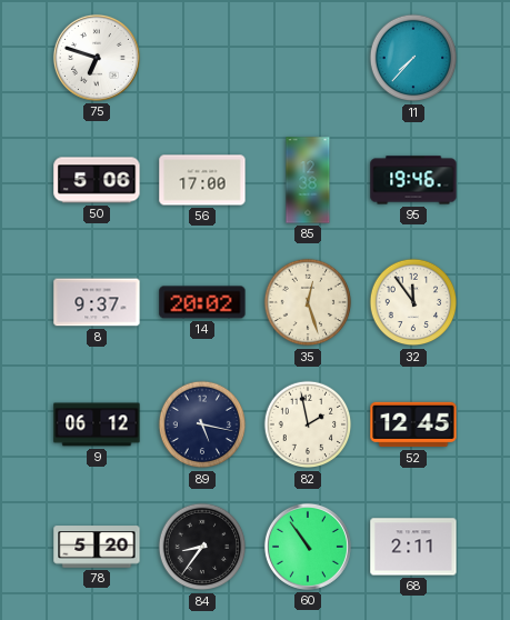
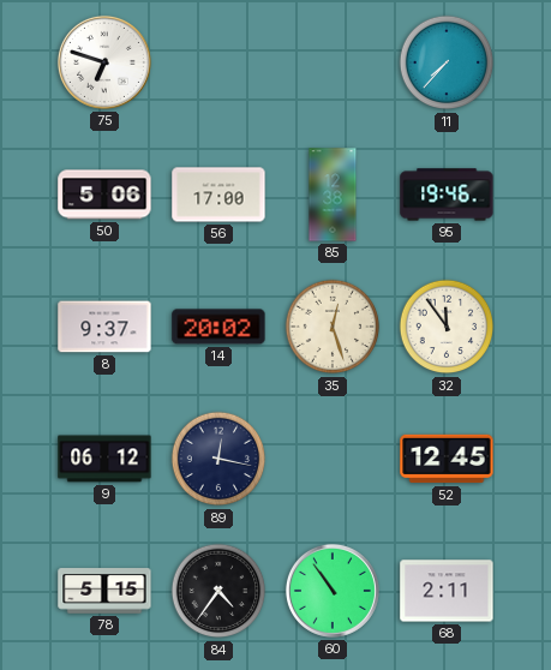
89: 5:17 -> 12:17 (218, 459)
82: 1:58 -> none (308, 424)
78: 5:20 -> 5:15 (104, 591)
84: 8:36 -> 4:36 (218, 591)
